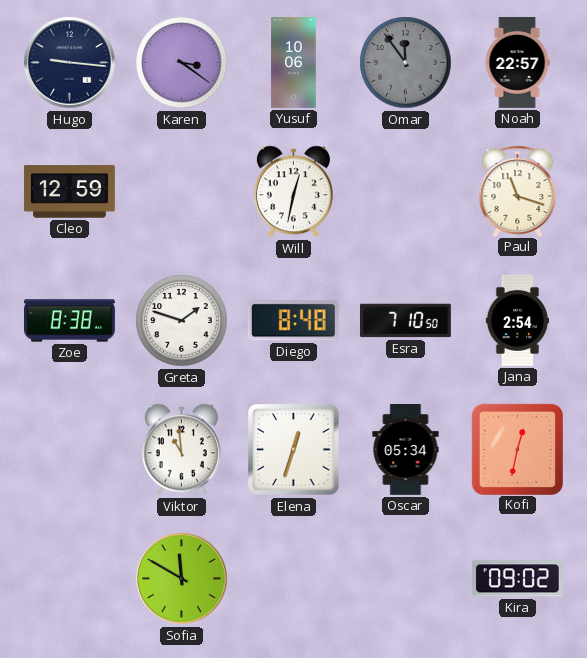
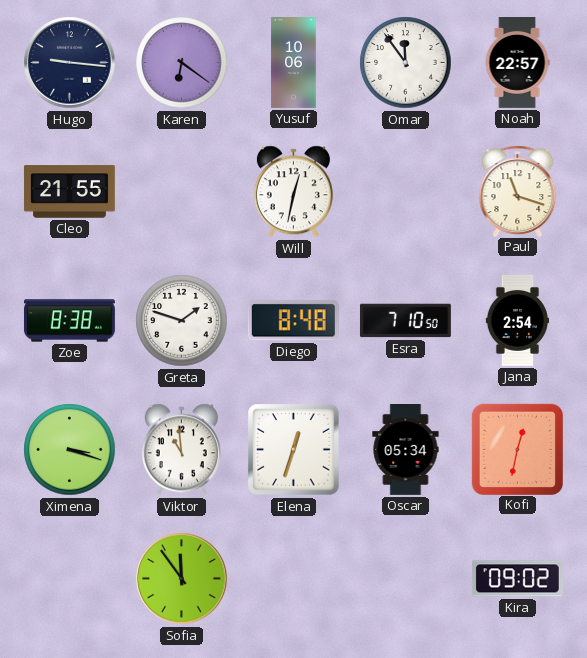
Karen: 3:21 -> 6:21 (182, 63)
Omar dial: grey -> white (406, 63)
Cleo: 12:59 -> 21:55 (69, 192)
Ximena: none -> 3:18 (70, 450)
Sofia: 11:50 -> 11:54 (182, 579)
